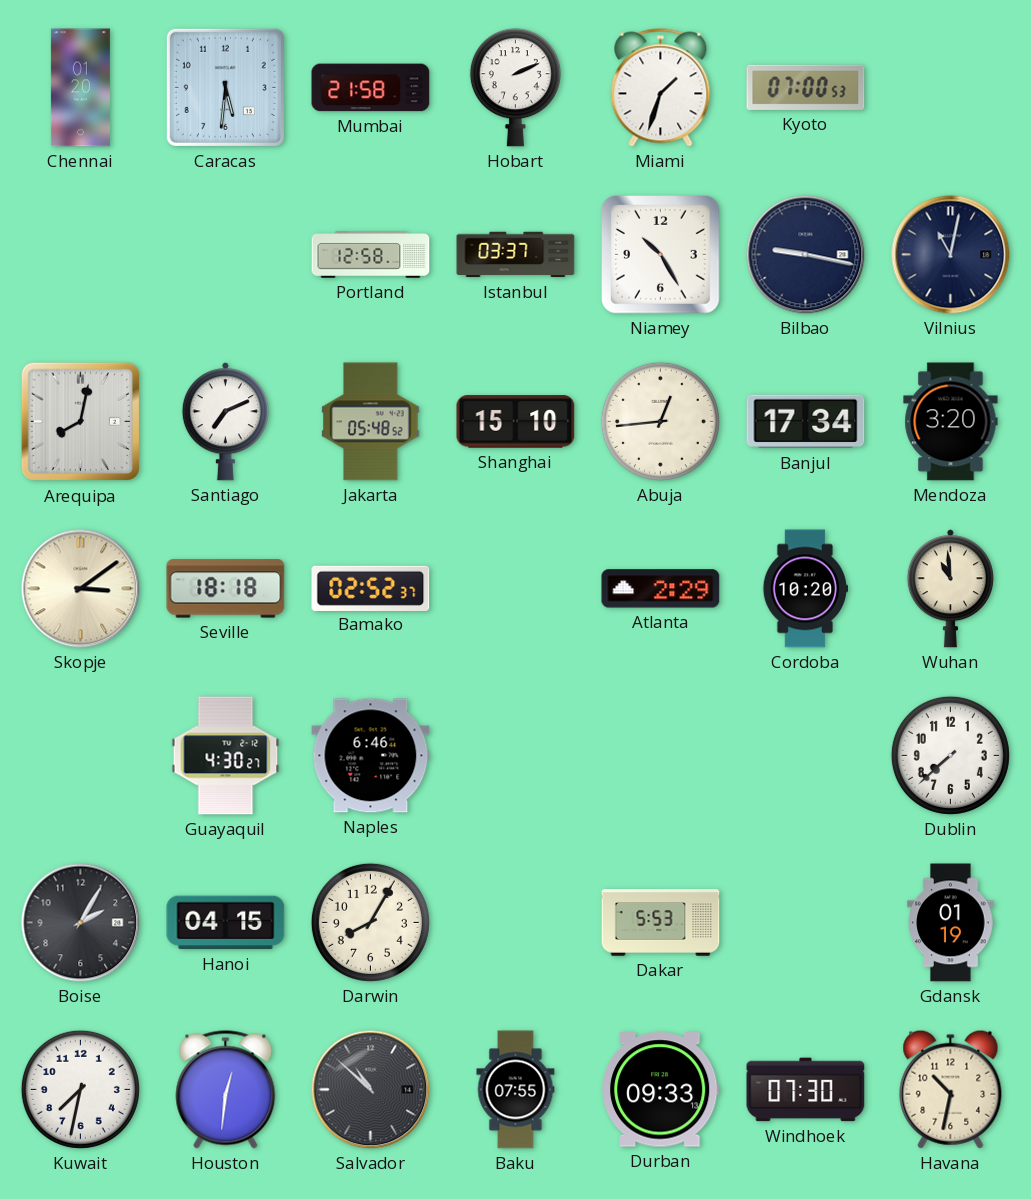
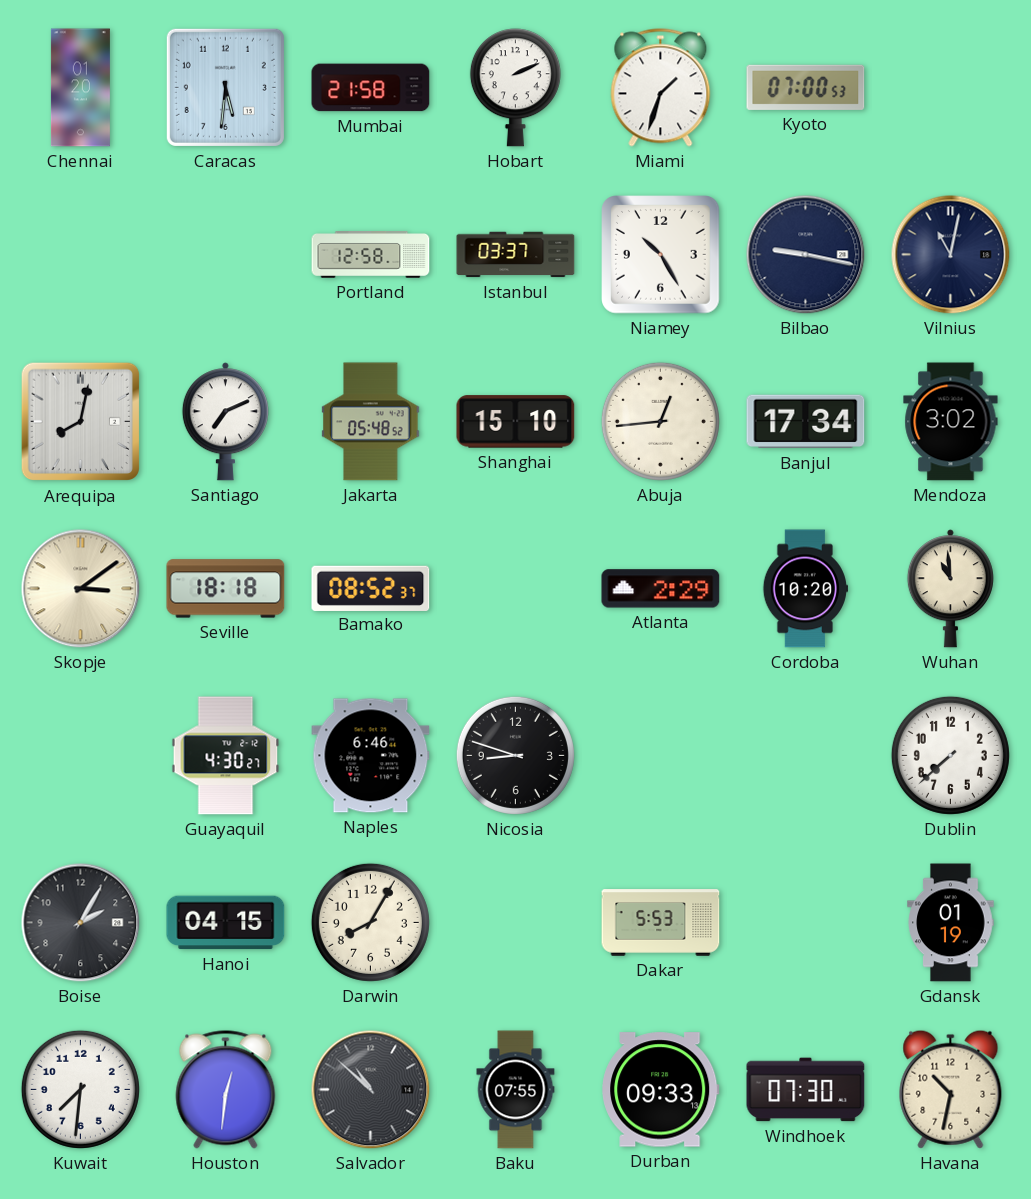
Mendoza: 3:20 -> 3:02 (951, 422)
Bamako: 02:52 -> 08:52 (371, 588)
Nicosia: none -> 8:48 (515, 755)
Kuwait: 7:32 -> 7:31 (80, 1089)
